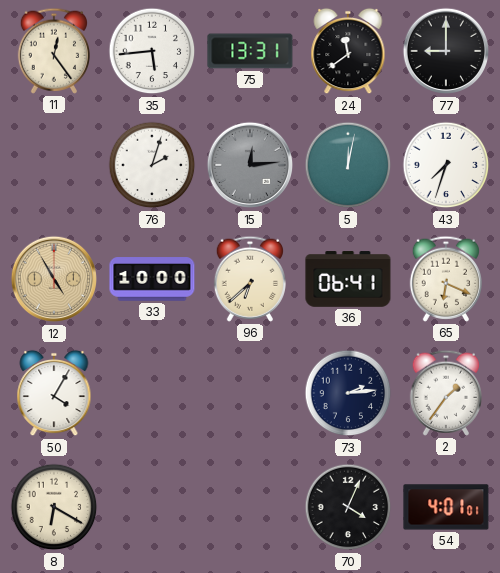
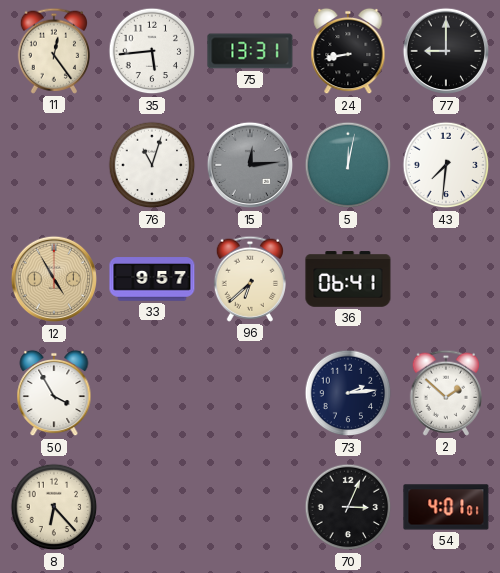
24: 11:39 -> 8:43 (348, 51)
76: 2:03 -> 11:03 (152, 165)
43: 7:33 -> 7:31 (446, 165)
33: 10:00 -> 9:57 (152, 279)
65: 6:19 -> none (445, 279)
50: 4:05 -> 3:55 (54, 393)
2: 1:36 -> 1:52 (445, 393)
8: 6:20 -> 6:23 (54, 507)
70: 4:04 -> 3:04 (348, 507)
